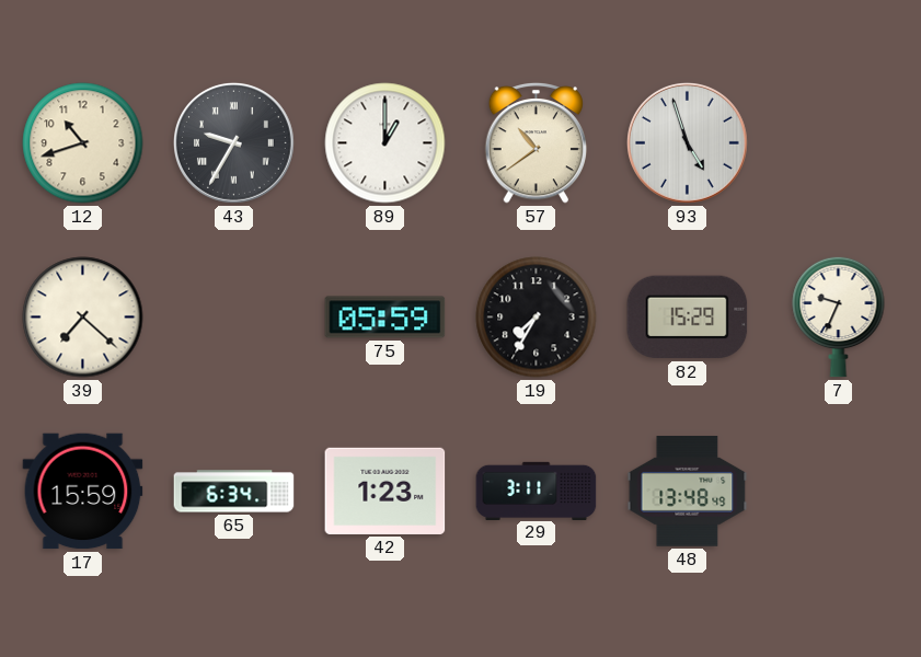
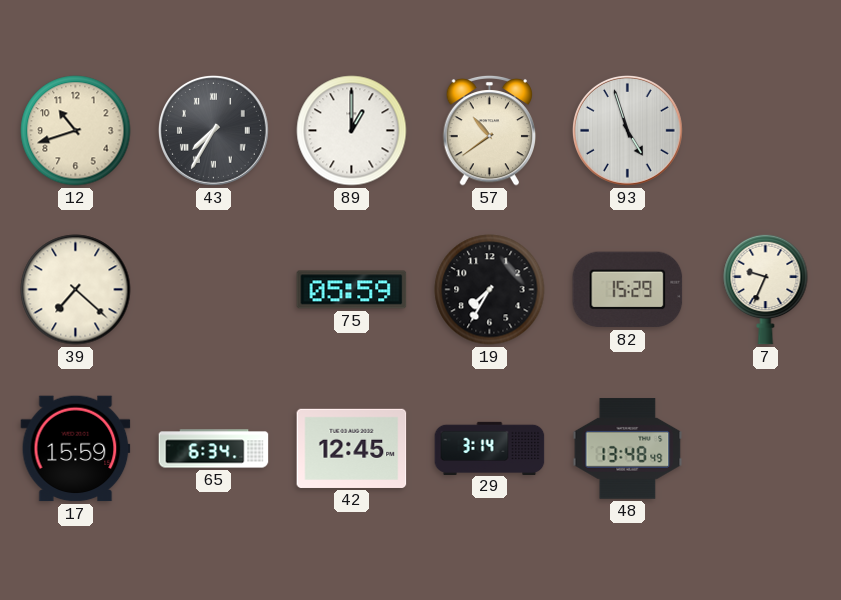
43: 9:35 -> 7:35 (214, 131)
42: 1:23 -> 12:45 (352, 448)
29: 3:11 -> 3:14 (490, 448)
